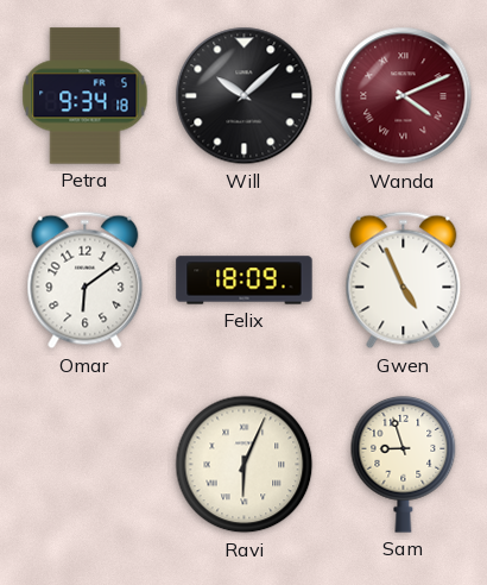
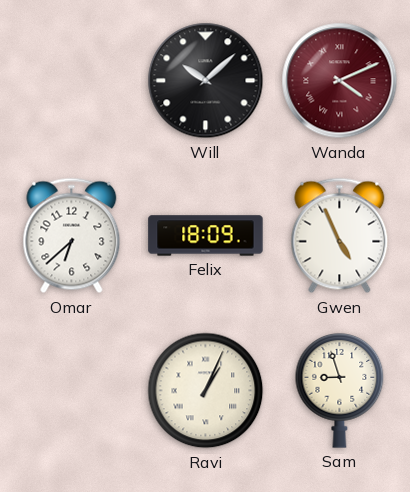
Petra: 9:34 -> none (86, 96)
Omar: 6:09 -> 6:38 (72, 236)
Ravi: 6:04 -> 1:04 (206, 391)
